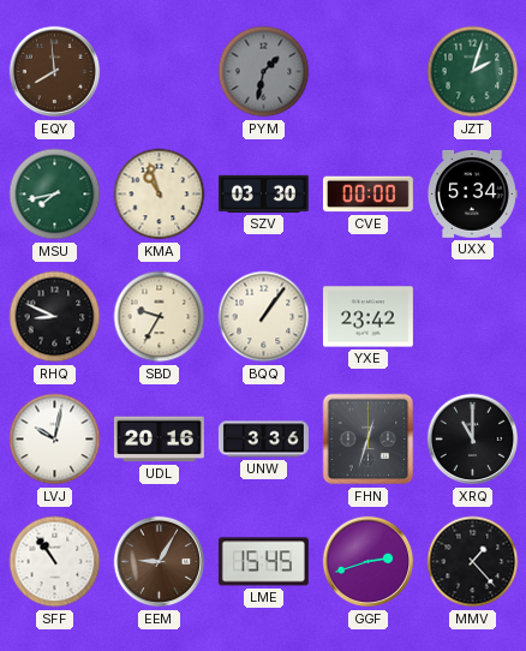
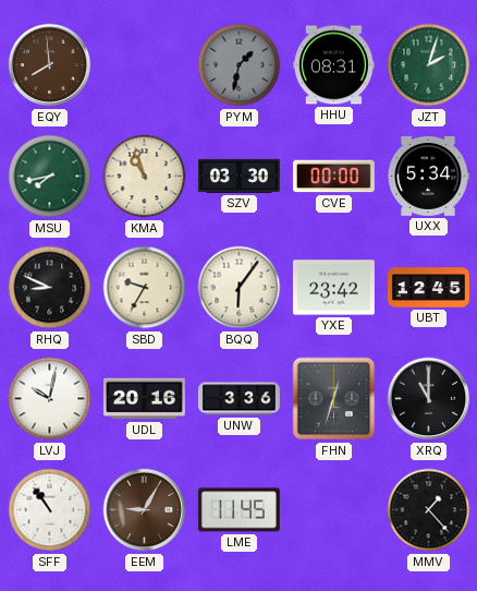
HHU: none -> 08:31 (333, 65)
BQQ: 1:06 -> 6:06 (240, 288)
UBT: none -> 12:45 (429, 288)
LME: 15:45 -> 11:45 (238, 510)
GGF: 2:42 -> none (369, 562)
